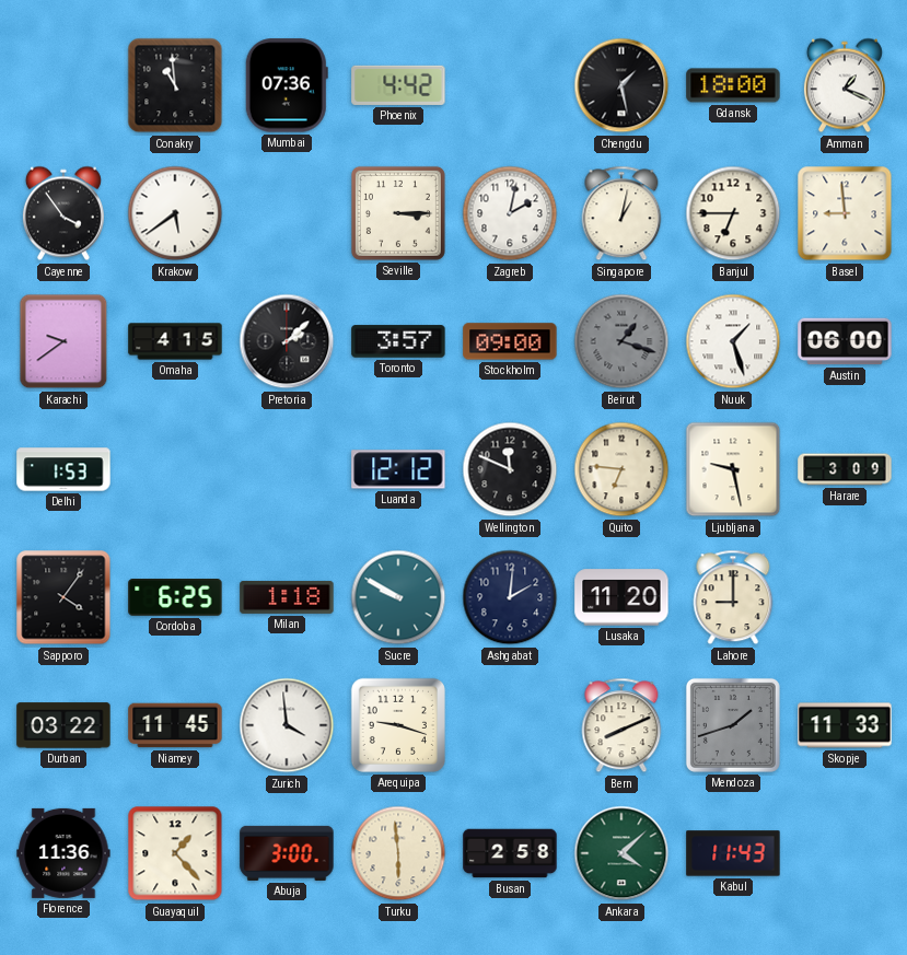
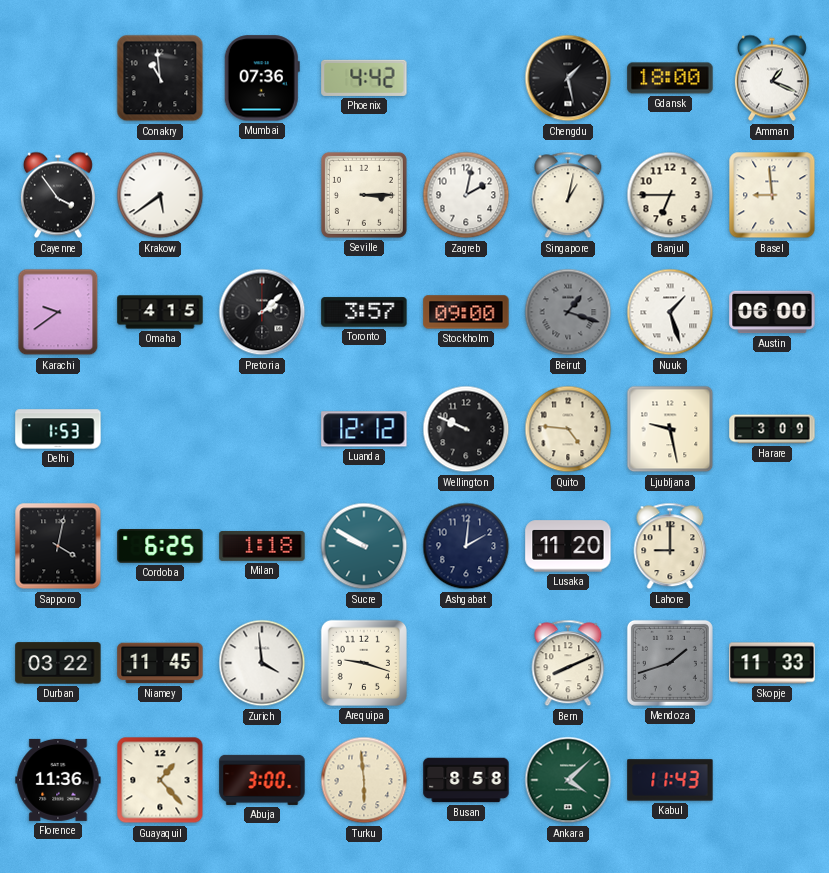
Wellington: 11:49 -> 9:49 (466, 429)
Quito: 6:46 -> 4:46 (568, 429)
Sapporo: 4:06 -> 4:02 (58, 546)
Busan: 2:58 -> 8:58 (466, 780)
